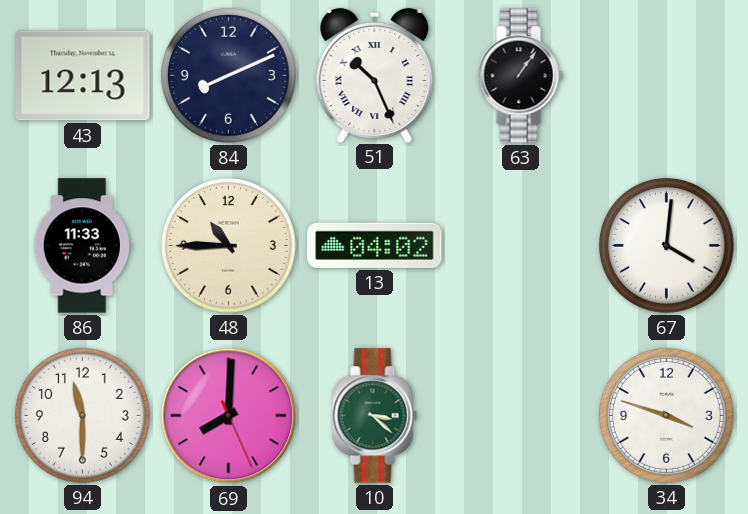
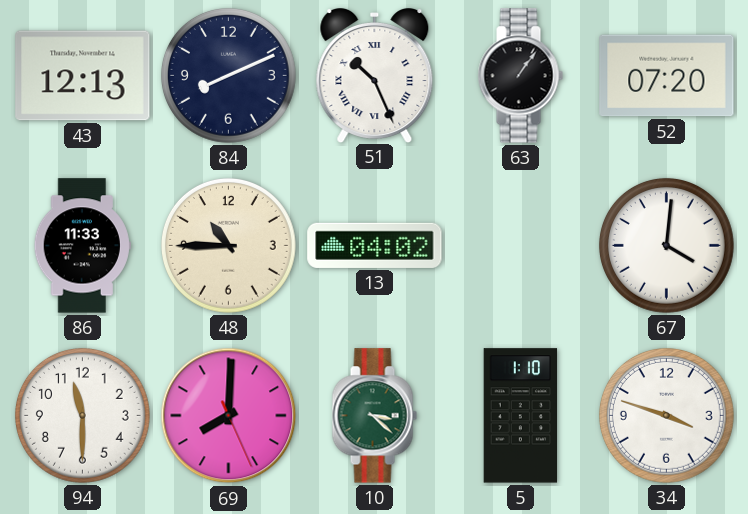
52: none -> 07:20 (667, 76)
5: none -> 1:10 (521, 416)
